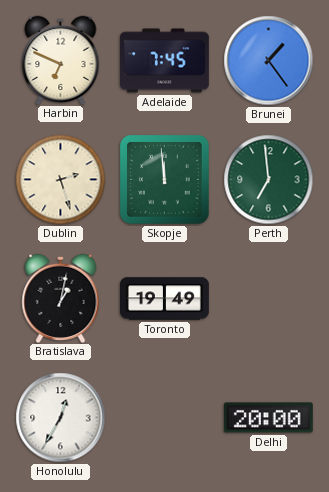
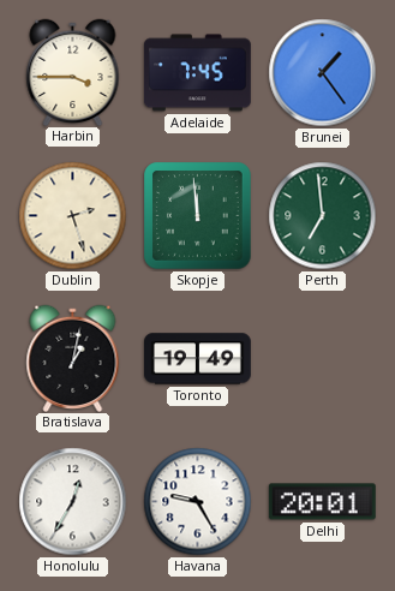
Harbin: 6:49 -> 3:45 (73, 72)
Havana: none -> 9:25 (198, 502)
Delhi: 20:00 -> 20:01 (322, 502)
